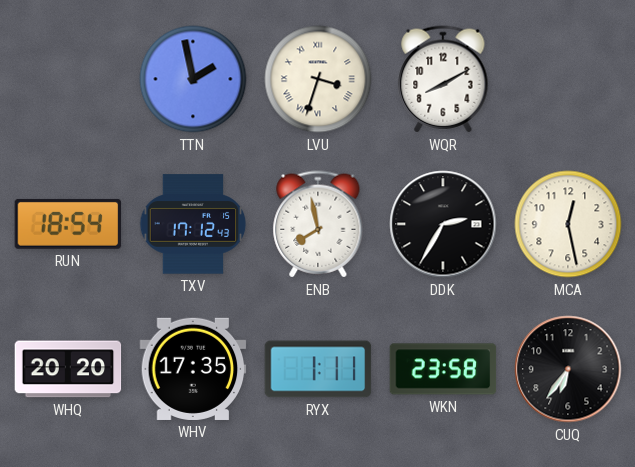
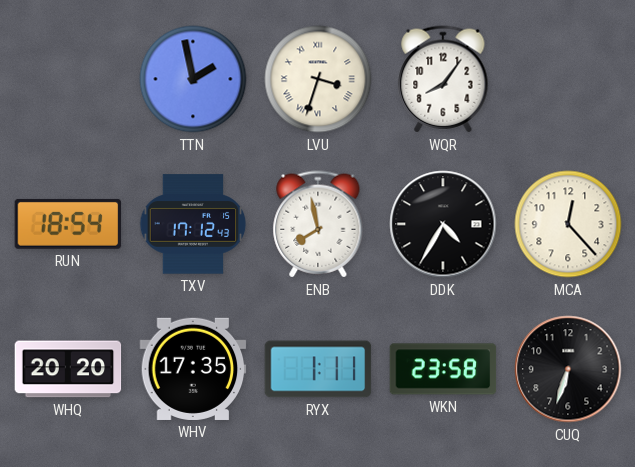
WQR: 8:10 -> 8:06 (443, 79)
DDK: 2:35 -> 4:35 (443, 224)
MCA: 12:28 -> 12:23 (568, 224)
CUQ: 6:36 -> 6:33 (568, 369)
